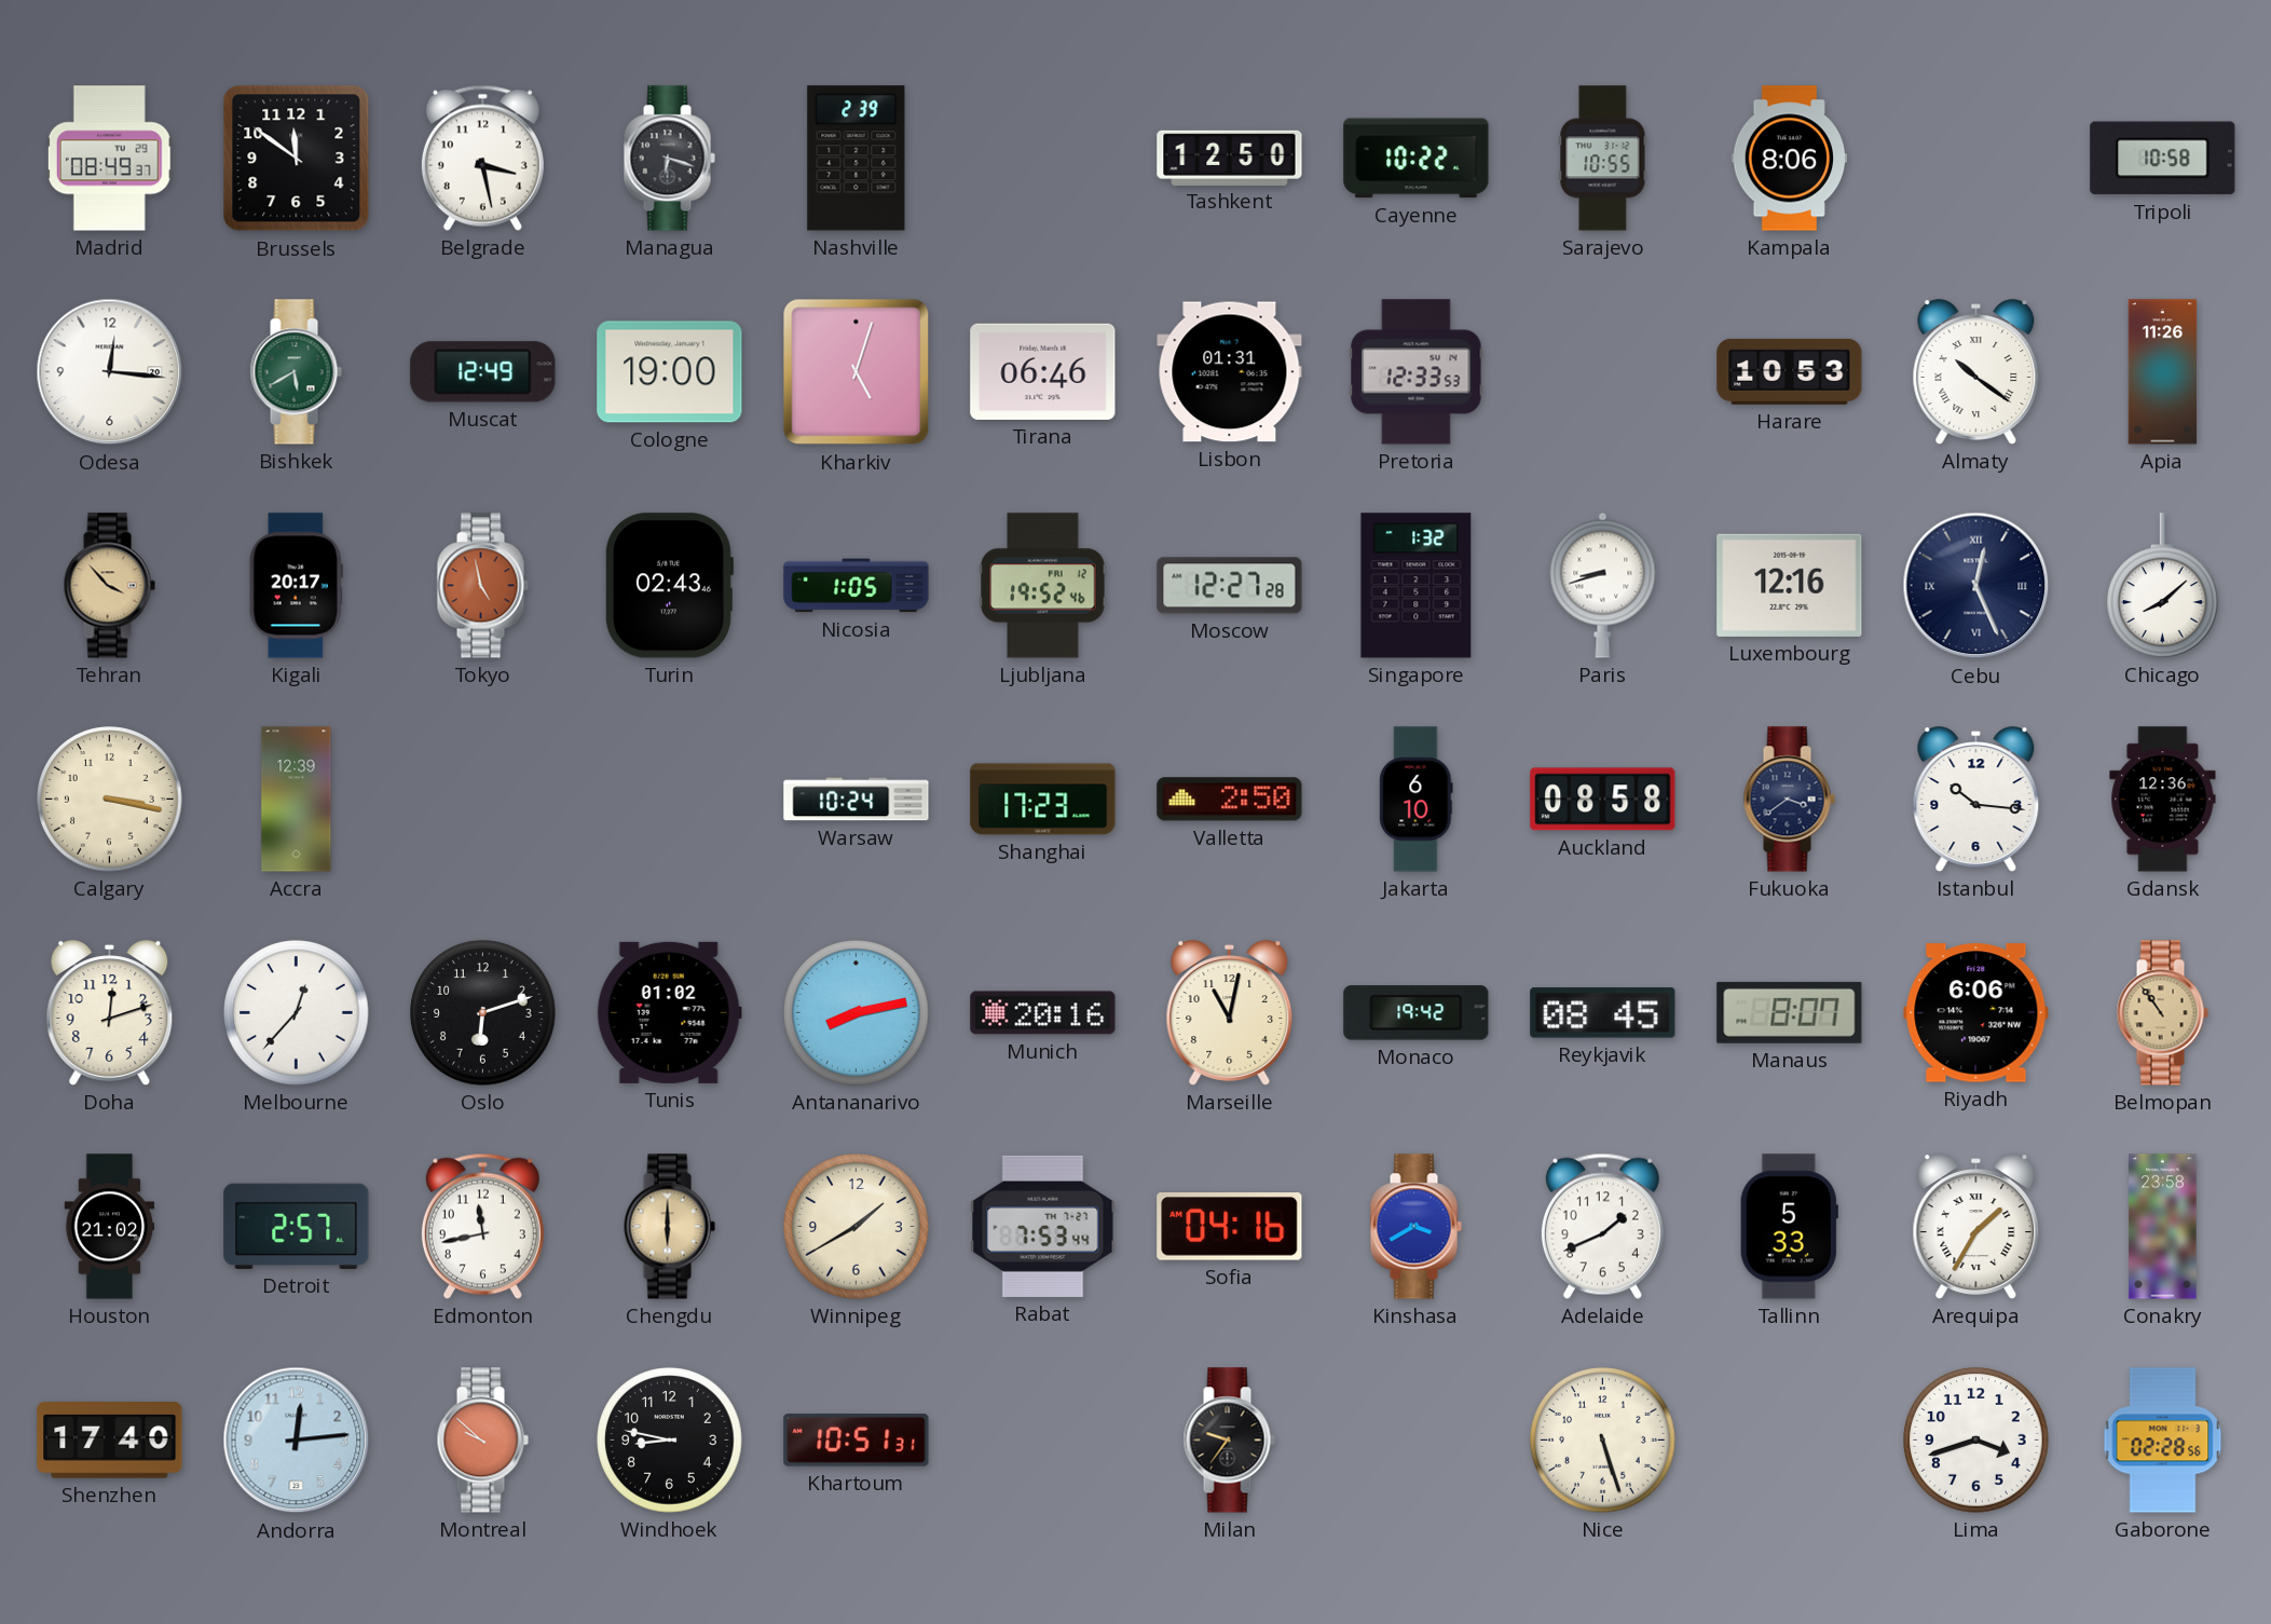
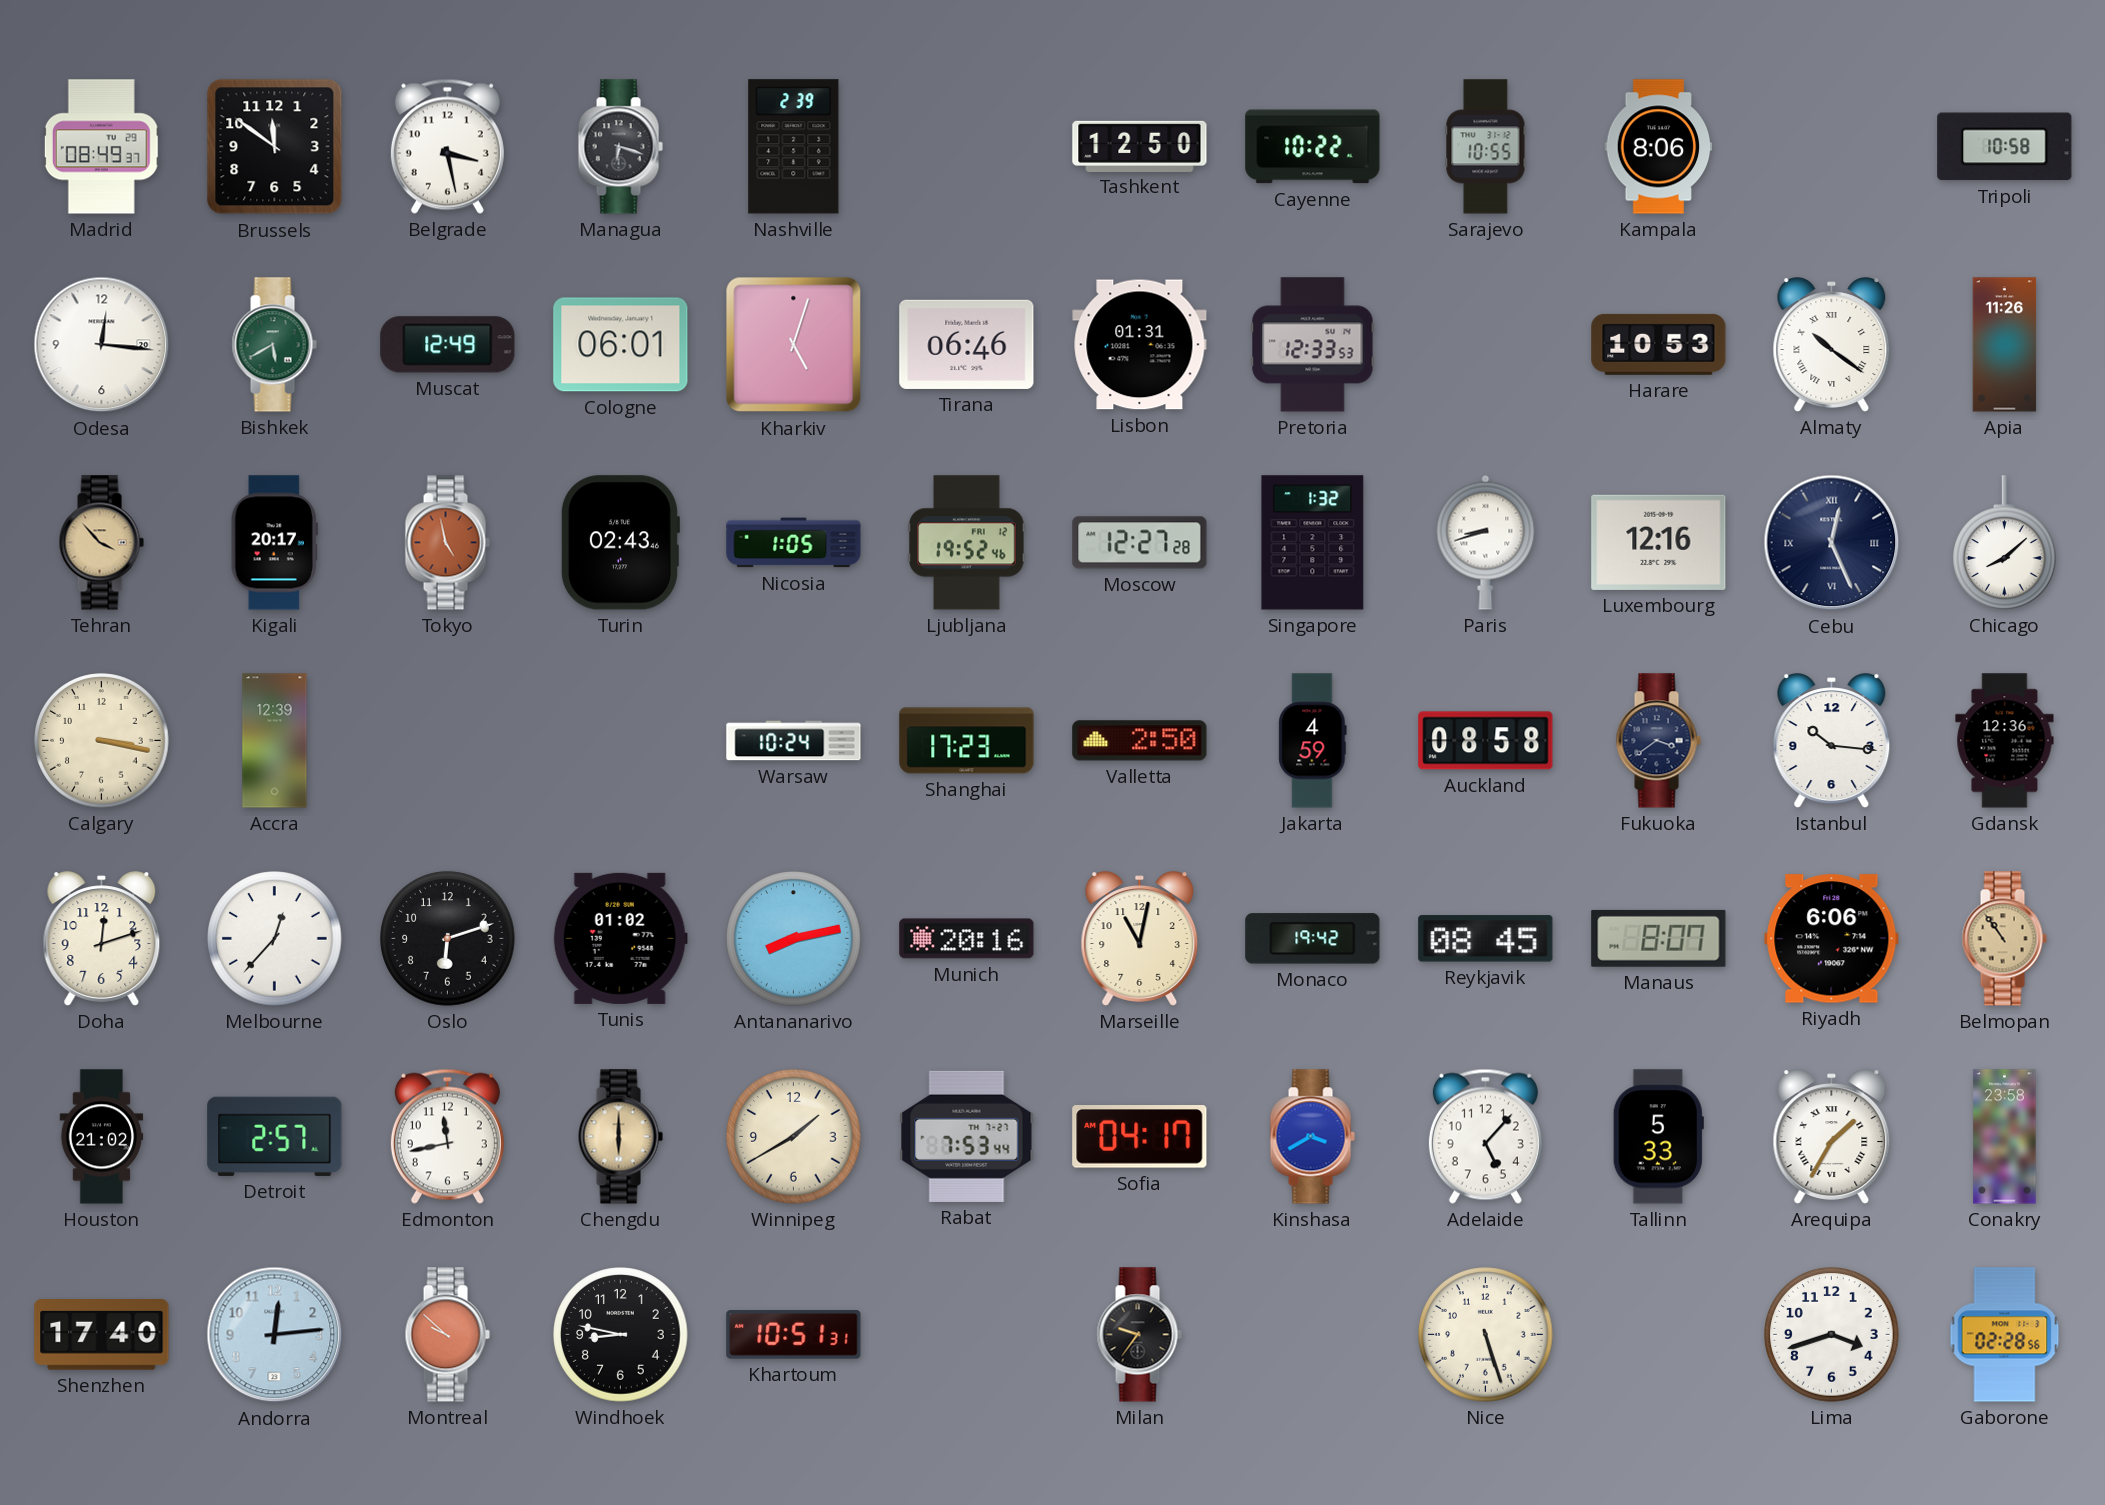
Cologne: 19:00 -> 06:01 (621, 345)
Jakarta: 6:10 -> 4:59 (1313, 741)
Sofia: 04:16 -> 04:17 (1140, 1137)
Adelaide: 1:41 -> 5:07 (1485, 1136)
